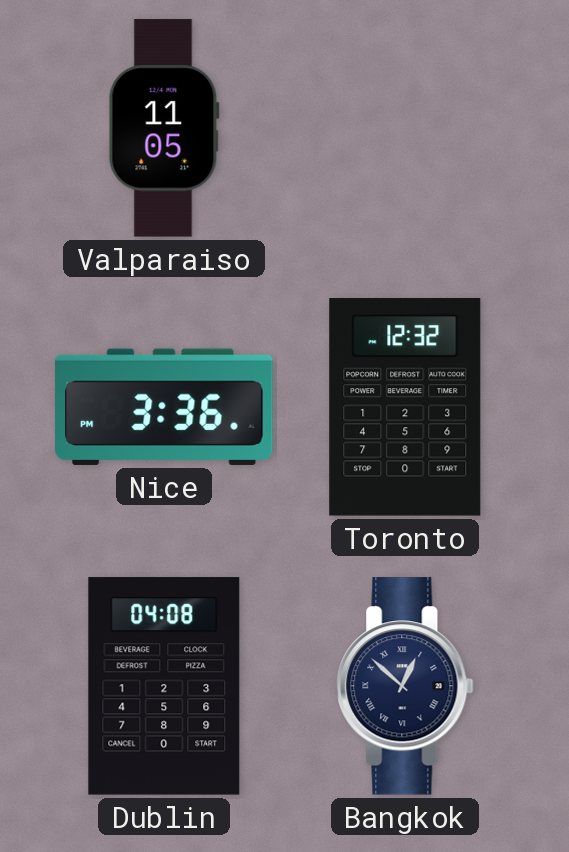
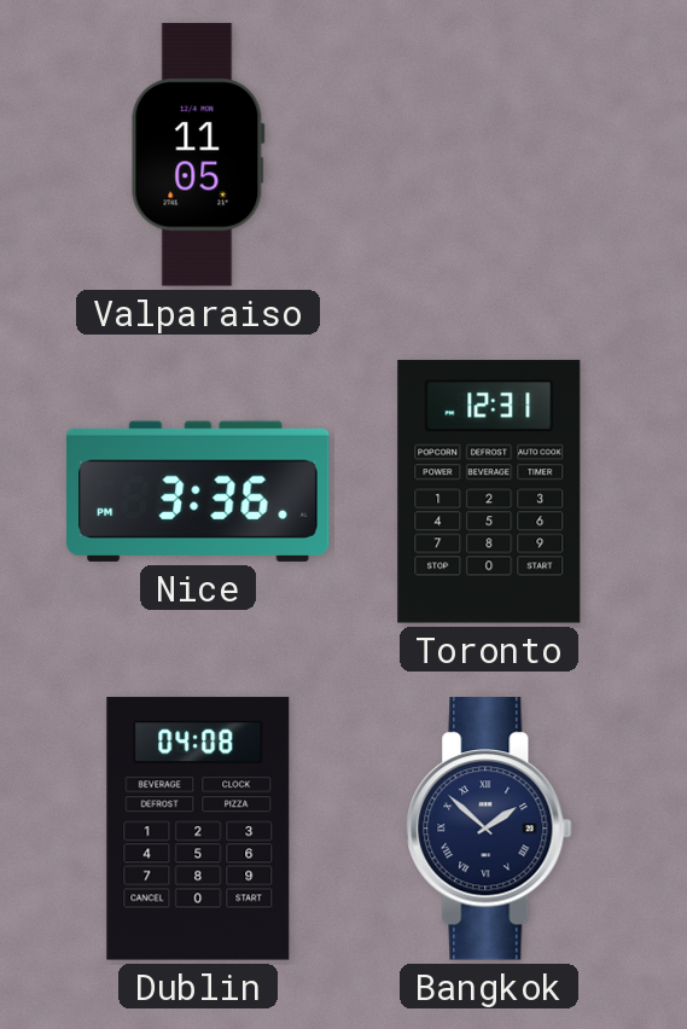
Toronto: 12:32 -> 12:31 (489, 492)
Bangkok: 12:52 -> 1:52 (489, 829)
